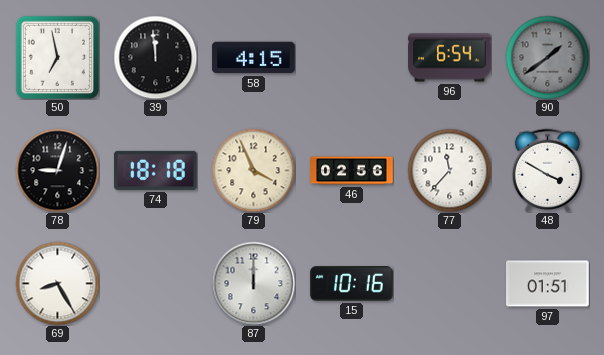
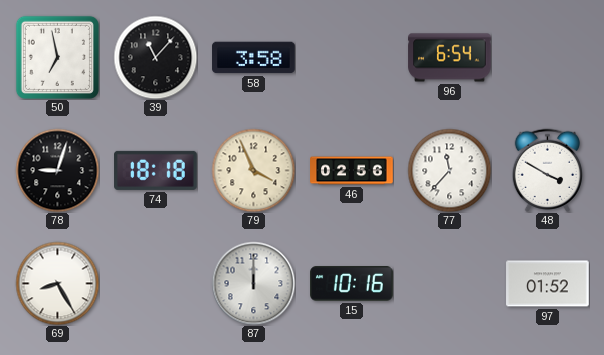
39: 11:59 -> 11:07 (155, 57)
58: 4:15 -> 3:58 (254, 58)
90: 1:39 -> none (547, 57)
97: 01:51 -> 01:52 (548, 284)
